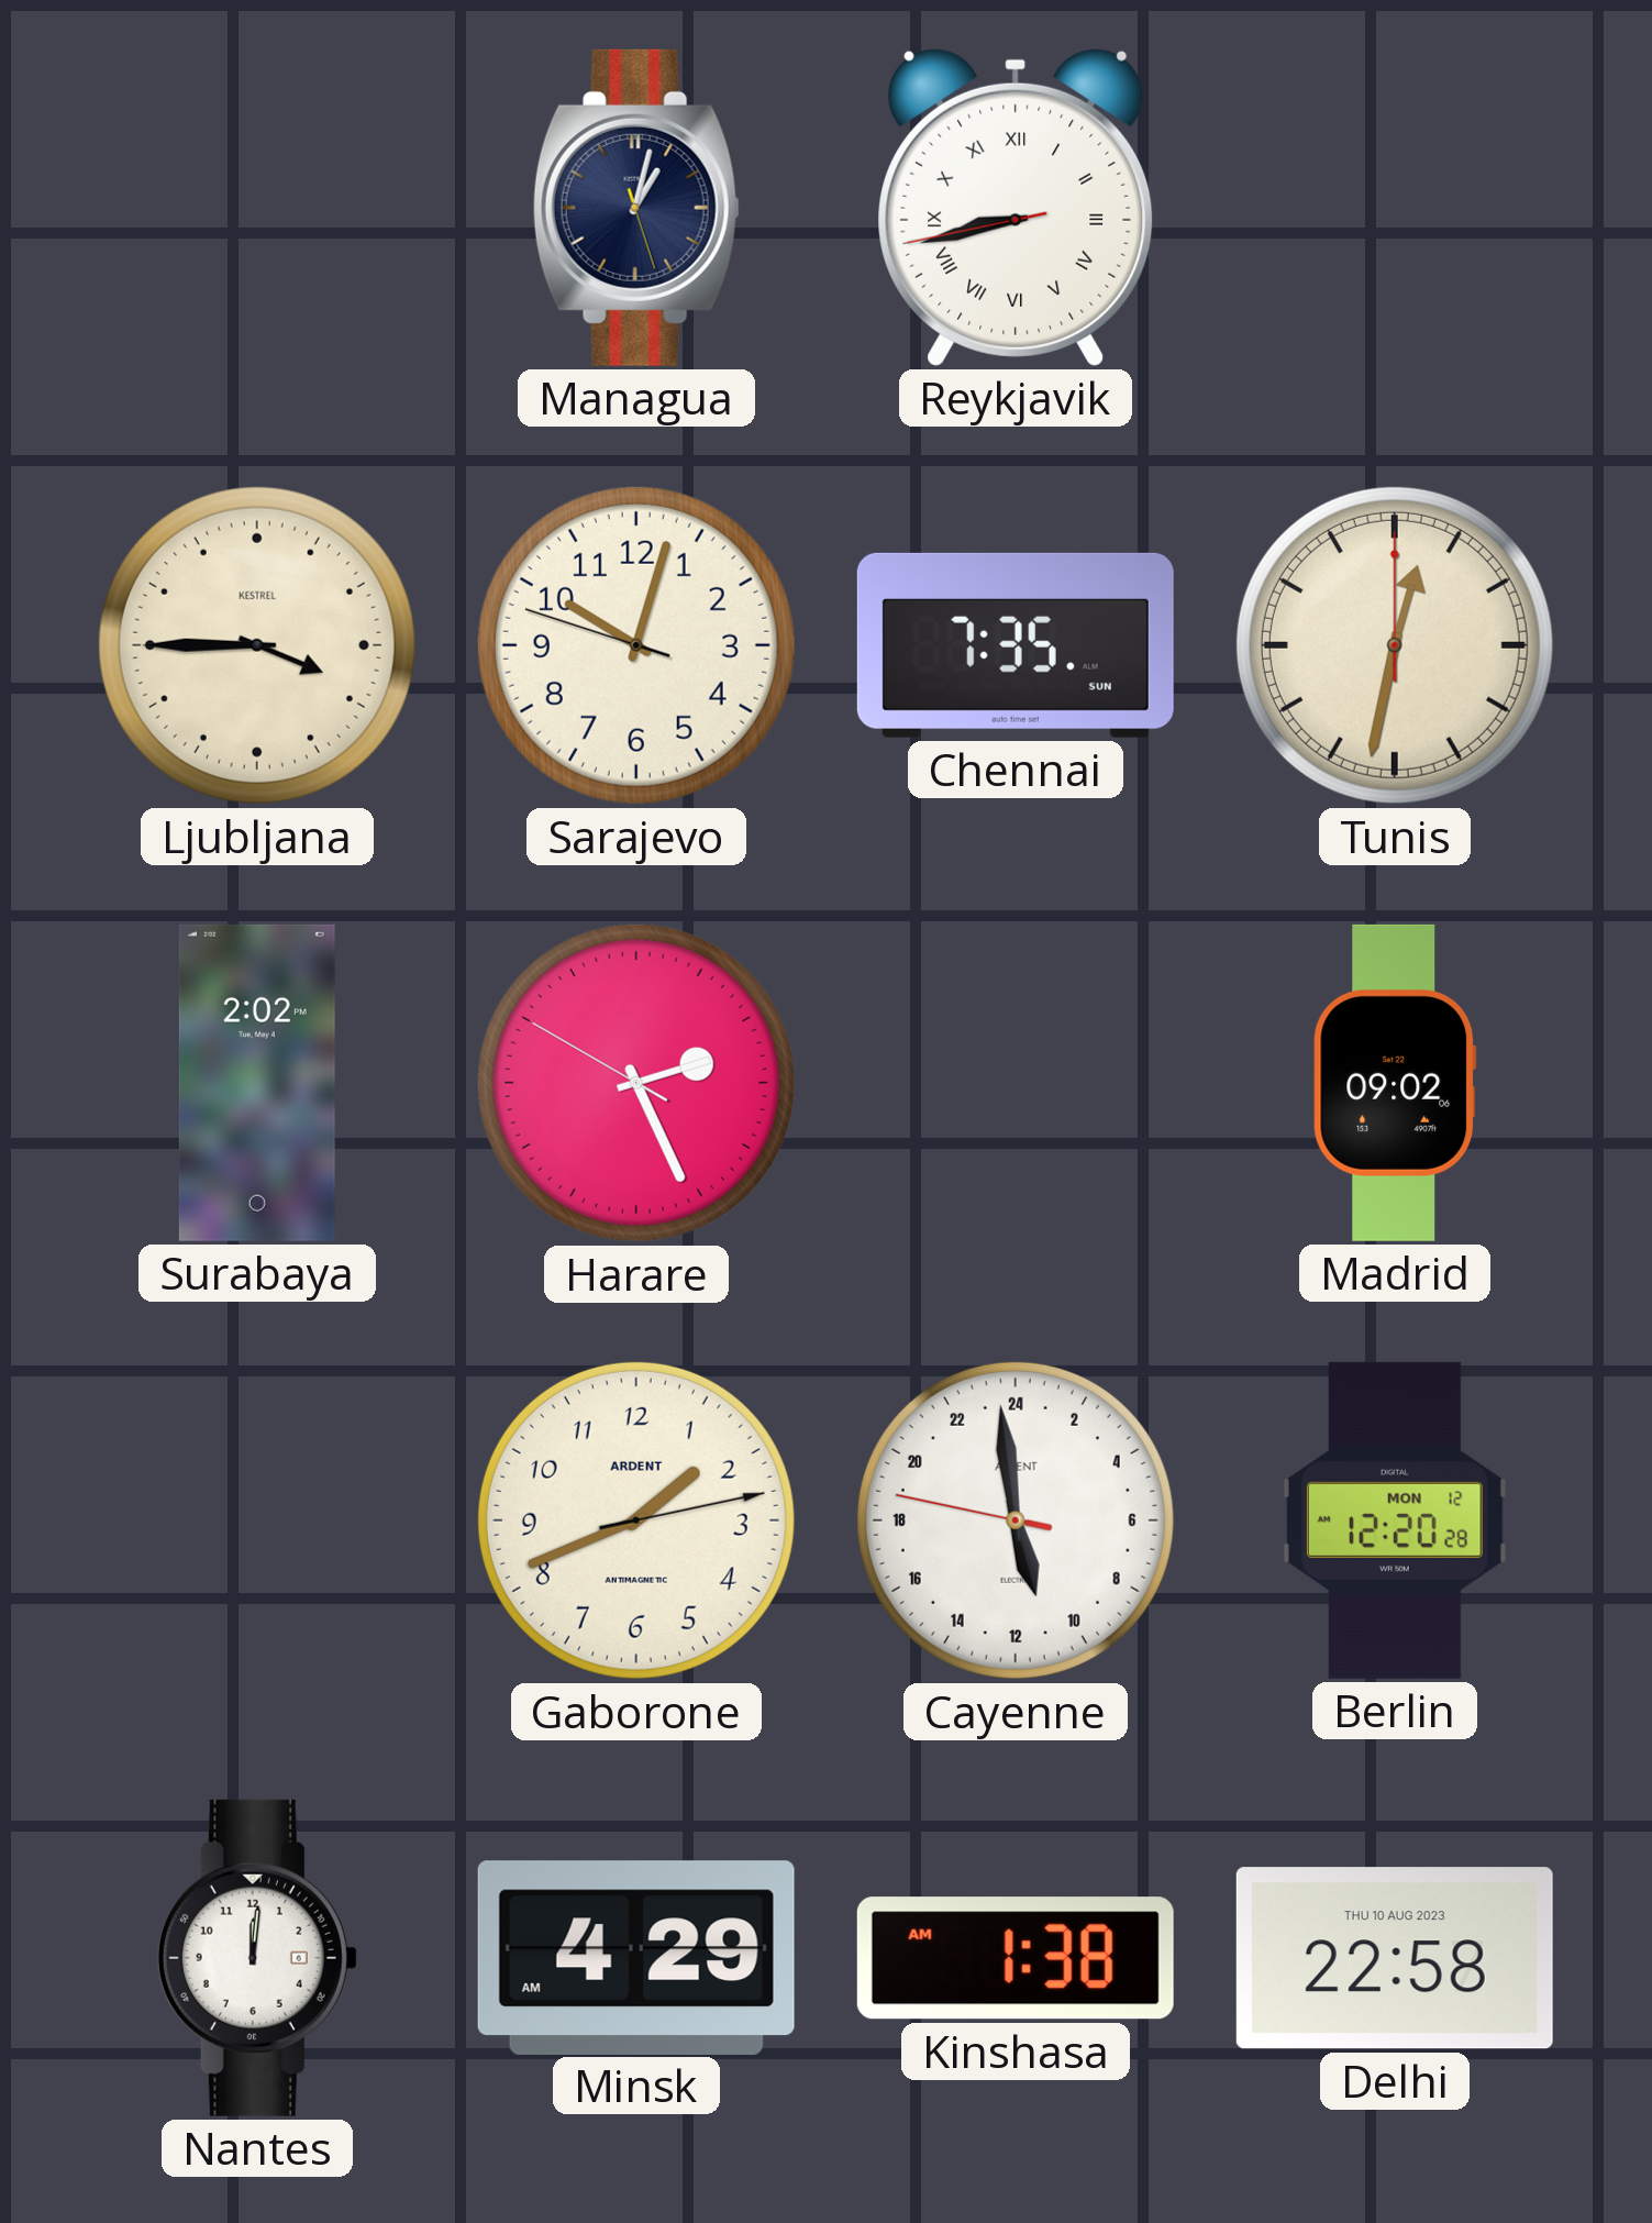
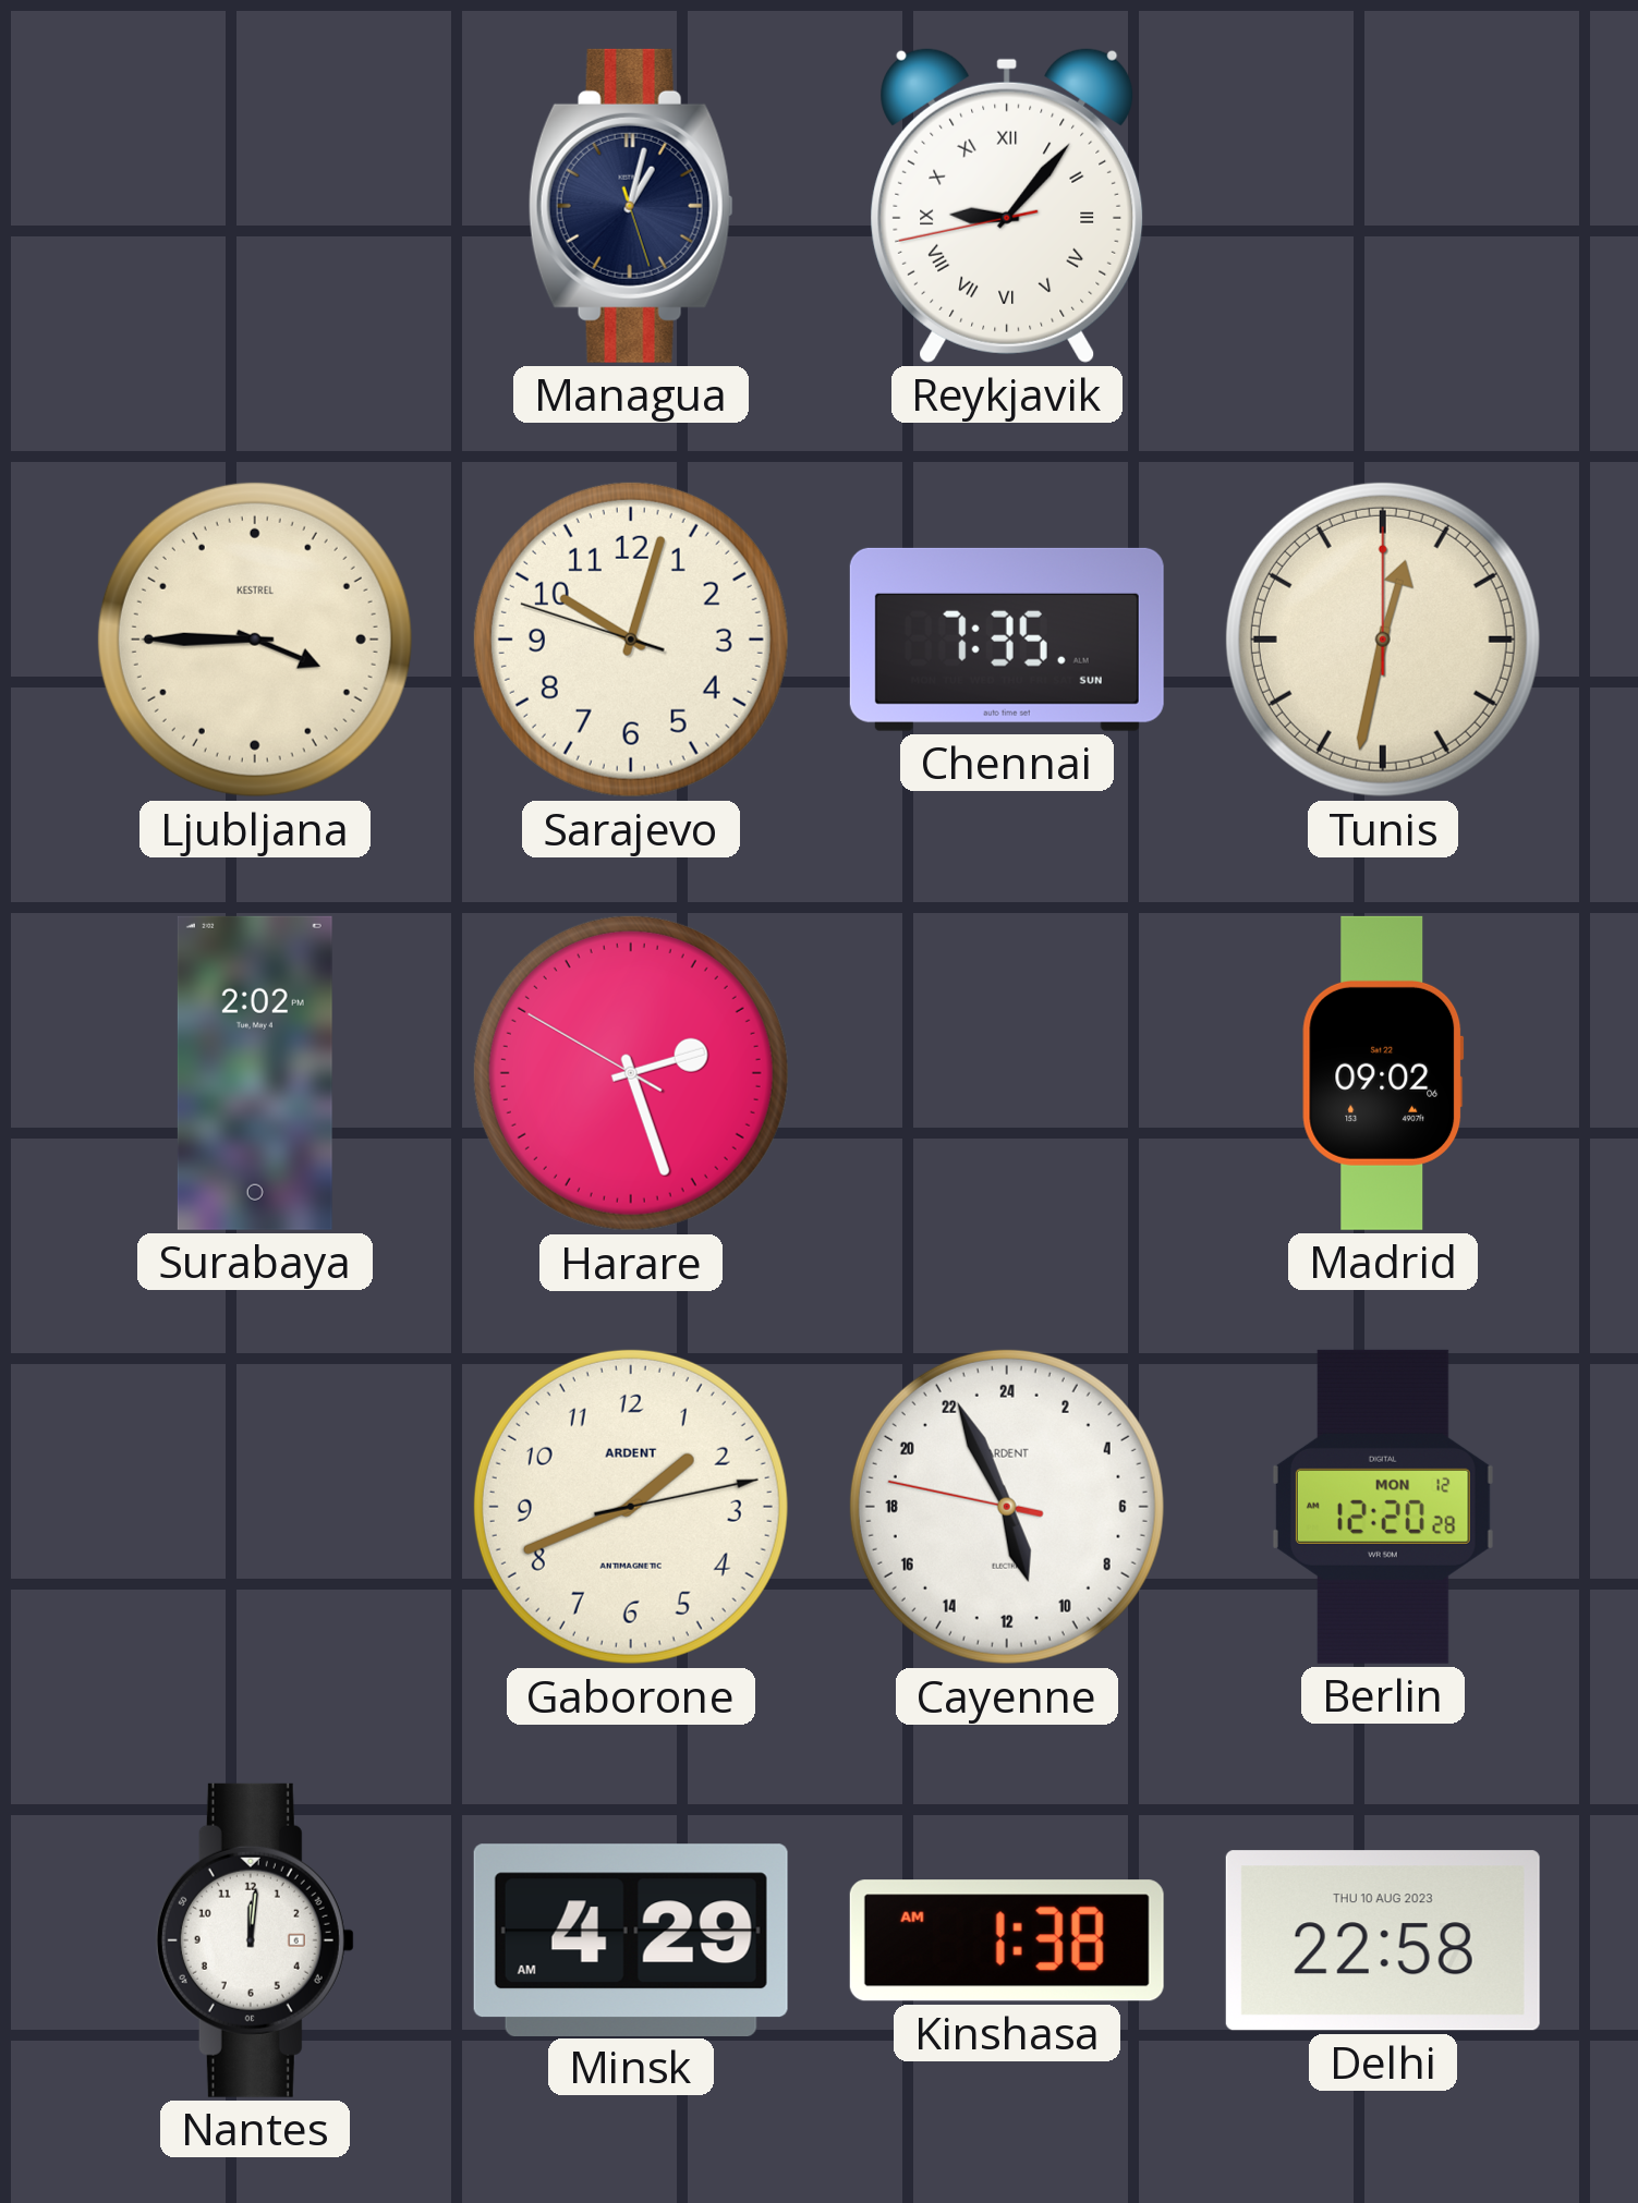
Reykjavik: 8:42 -> 9:06 (1007, 205)
Harare: 2:25 -> 2:26 (631, 1073)
Cayenne: 10:58 -> 10:55 (1007, 1507)
